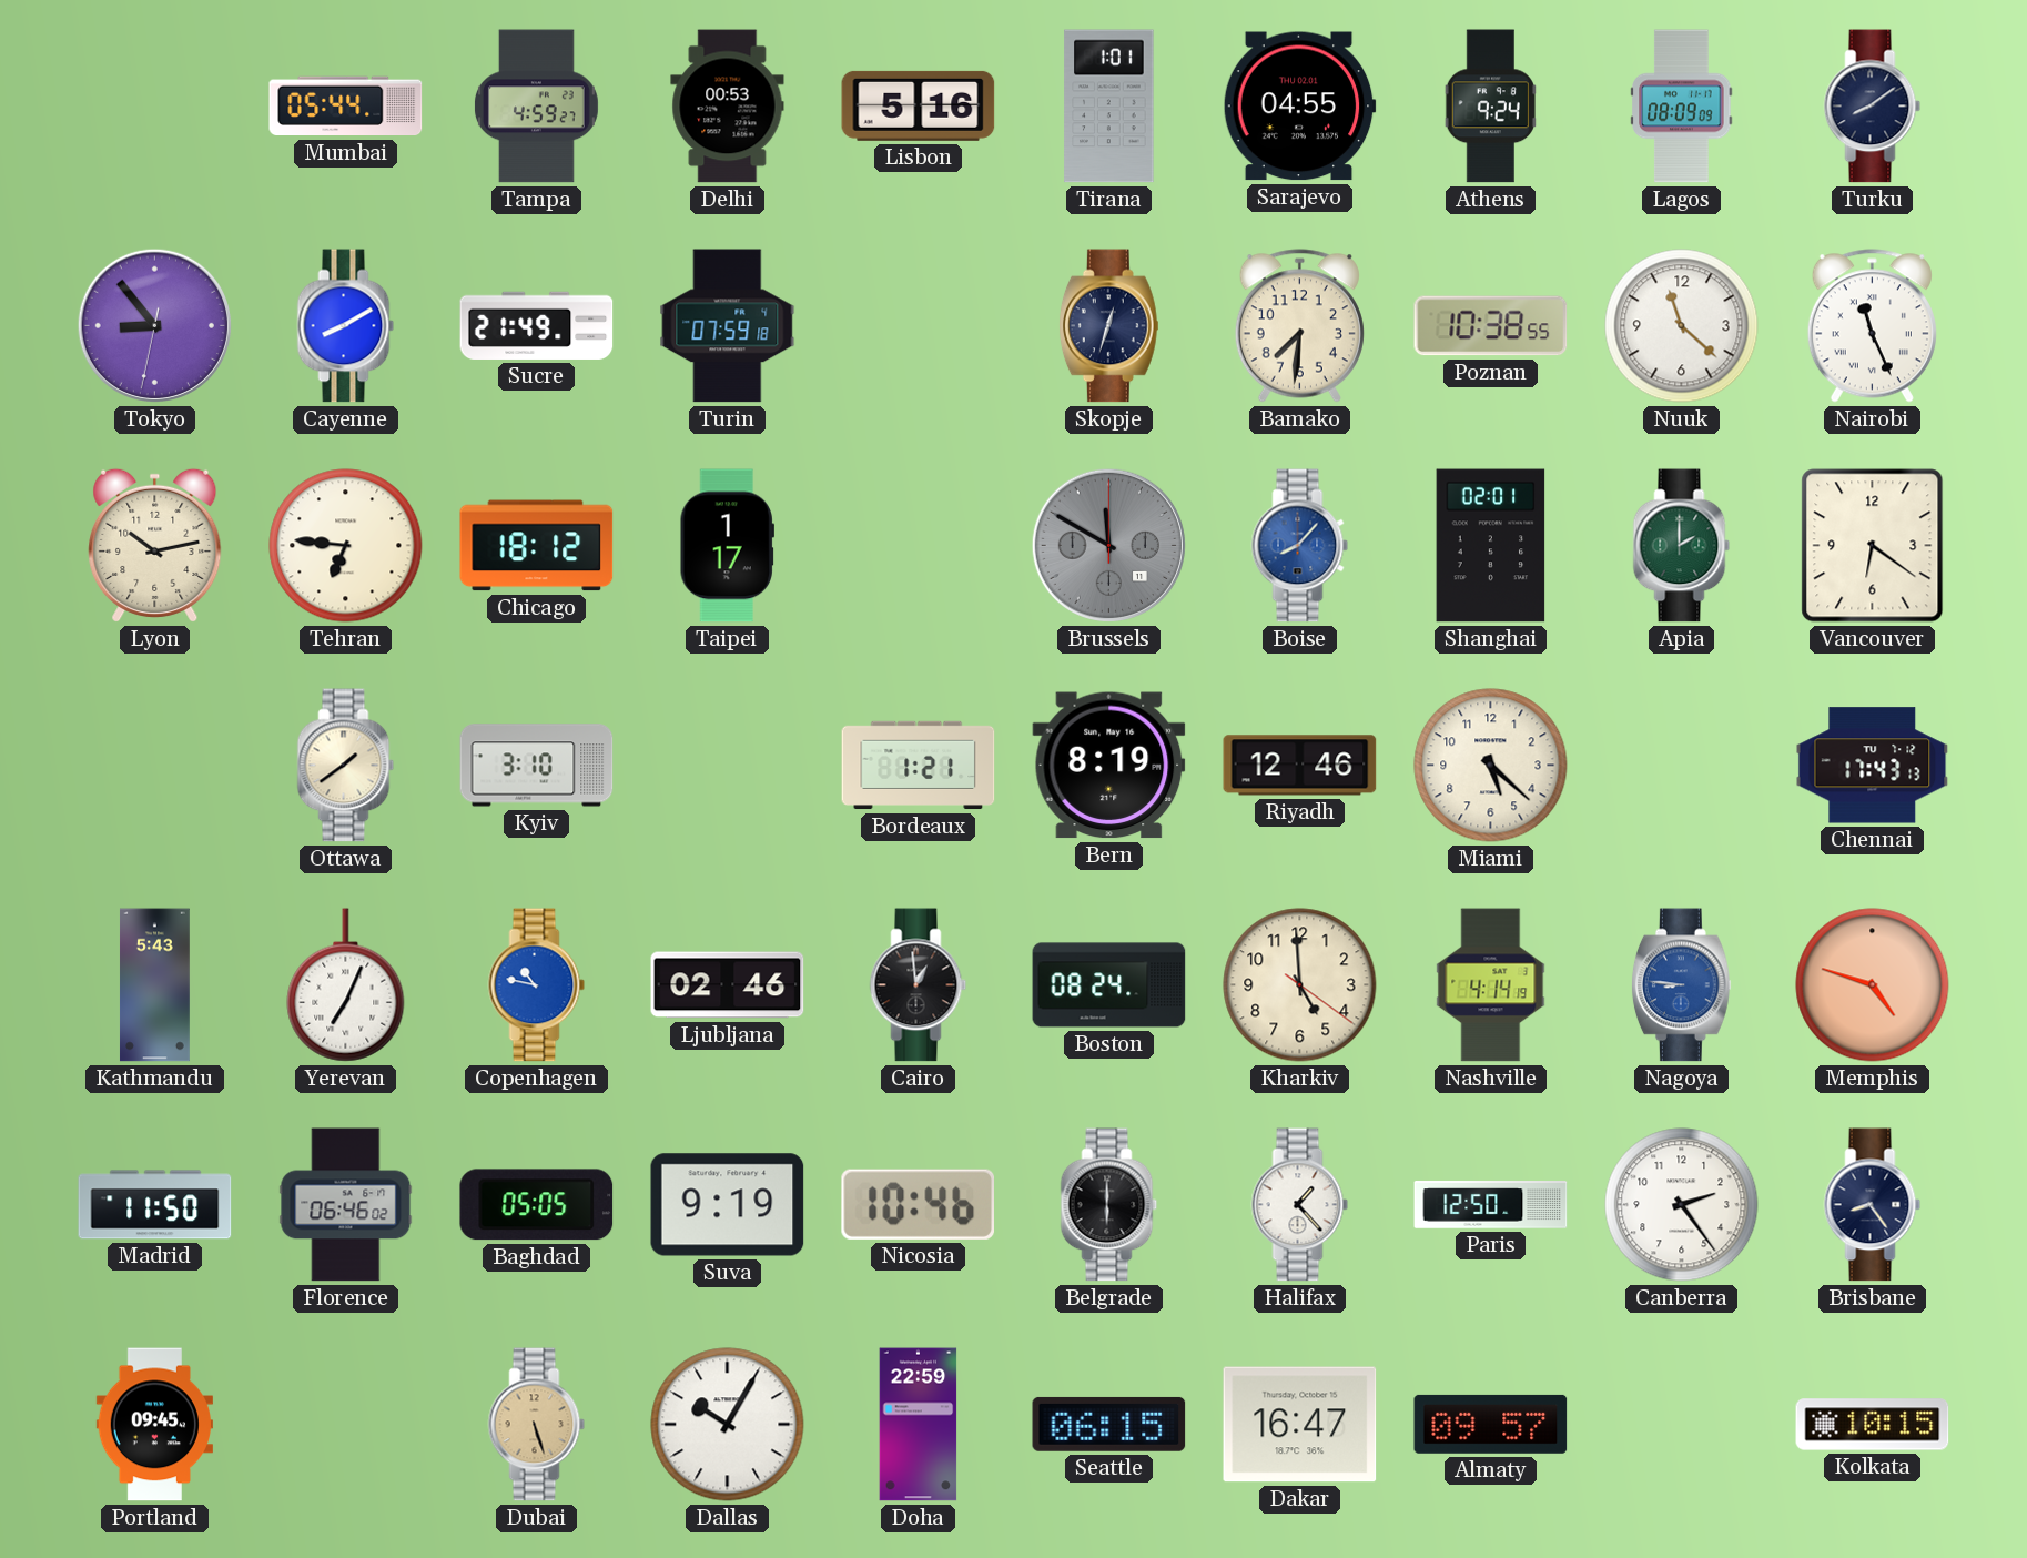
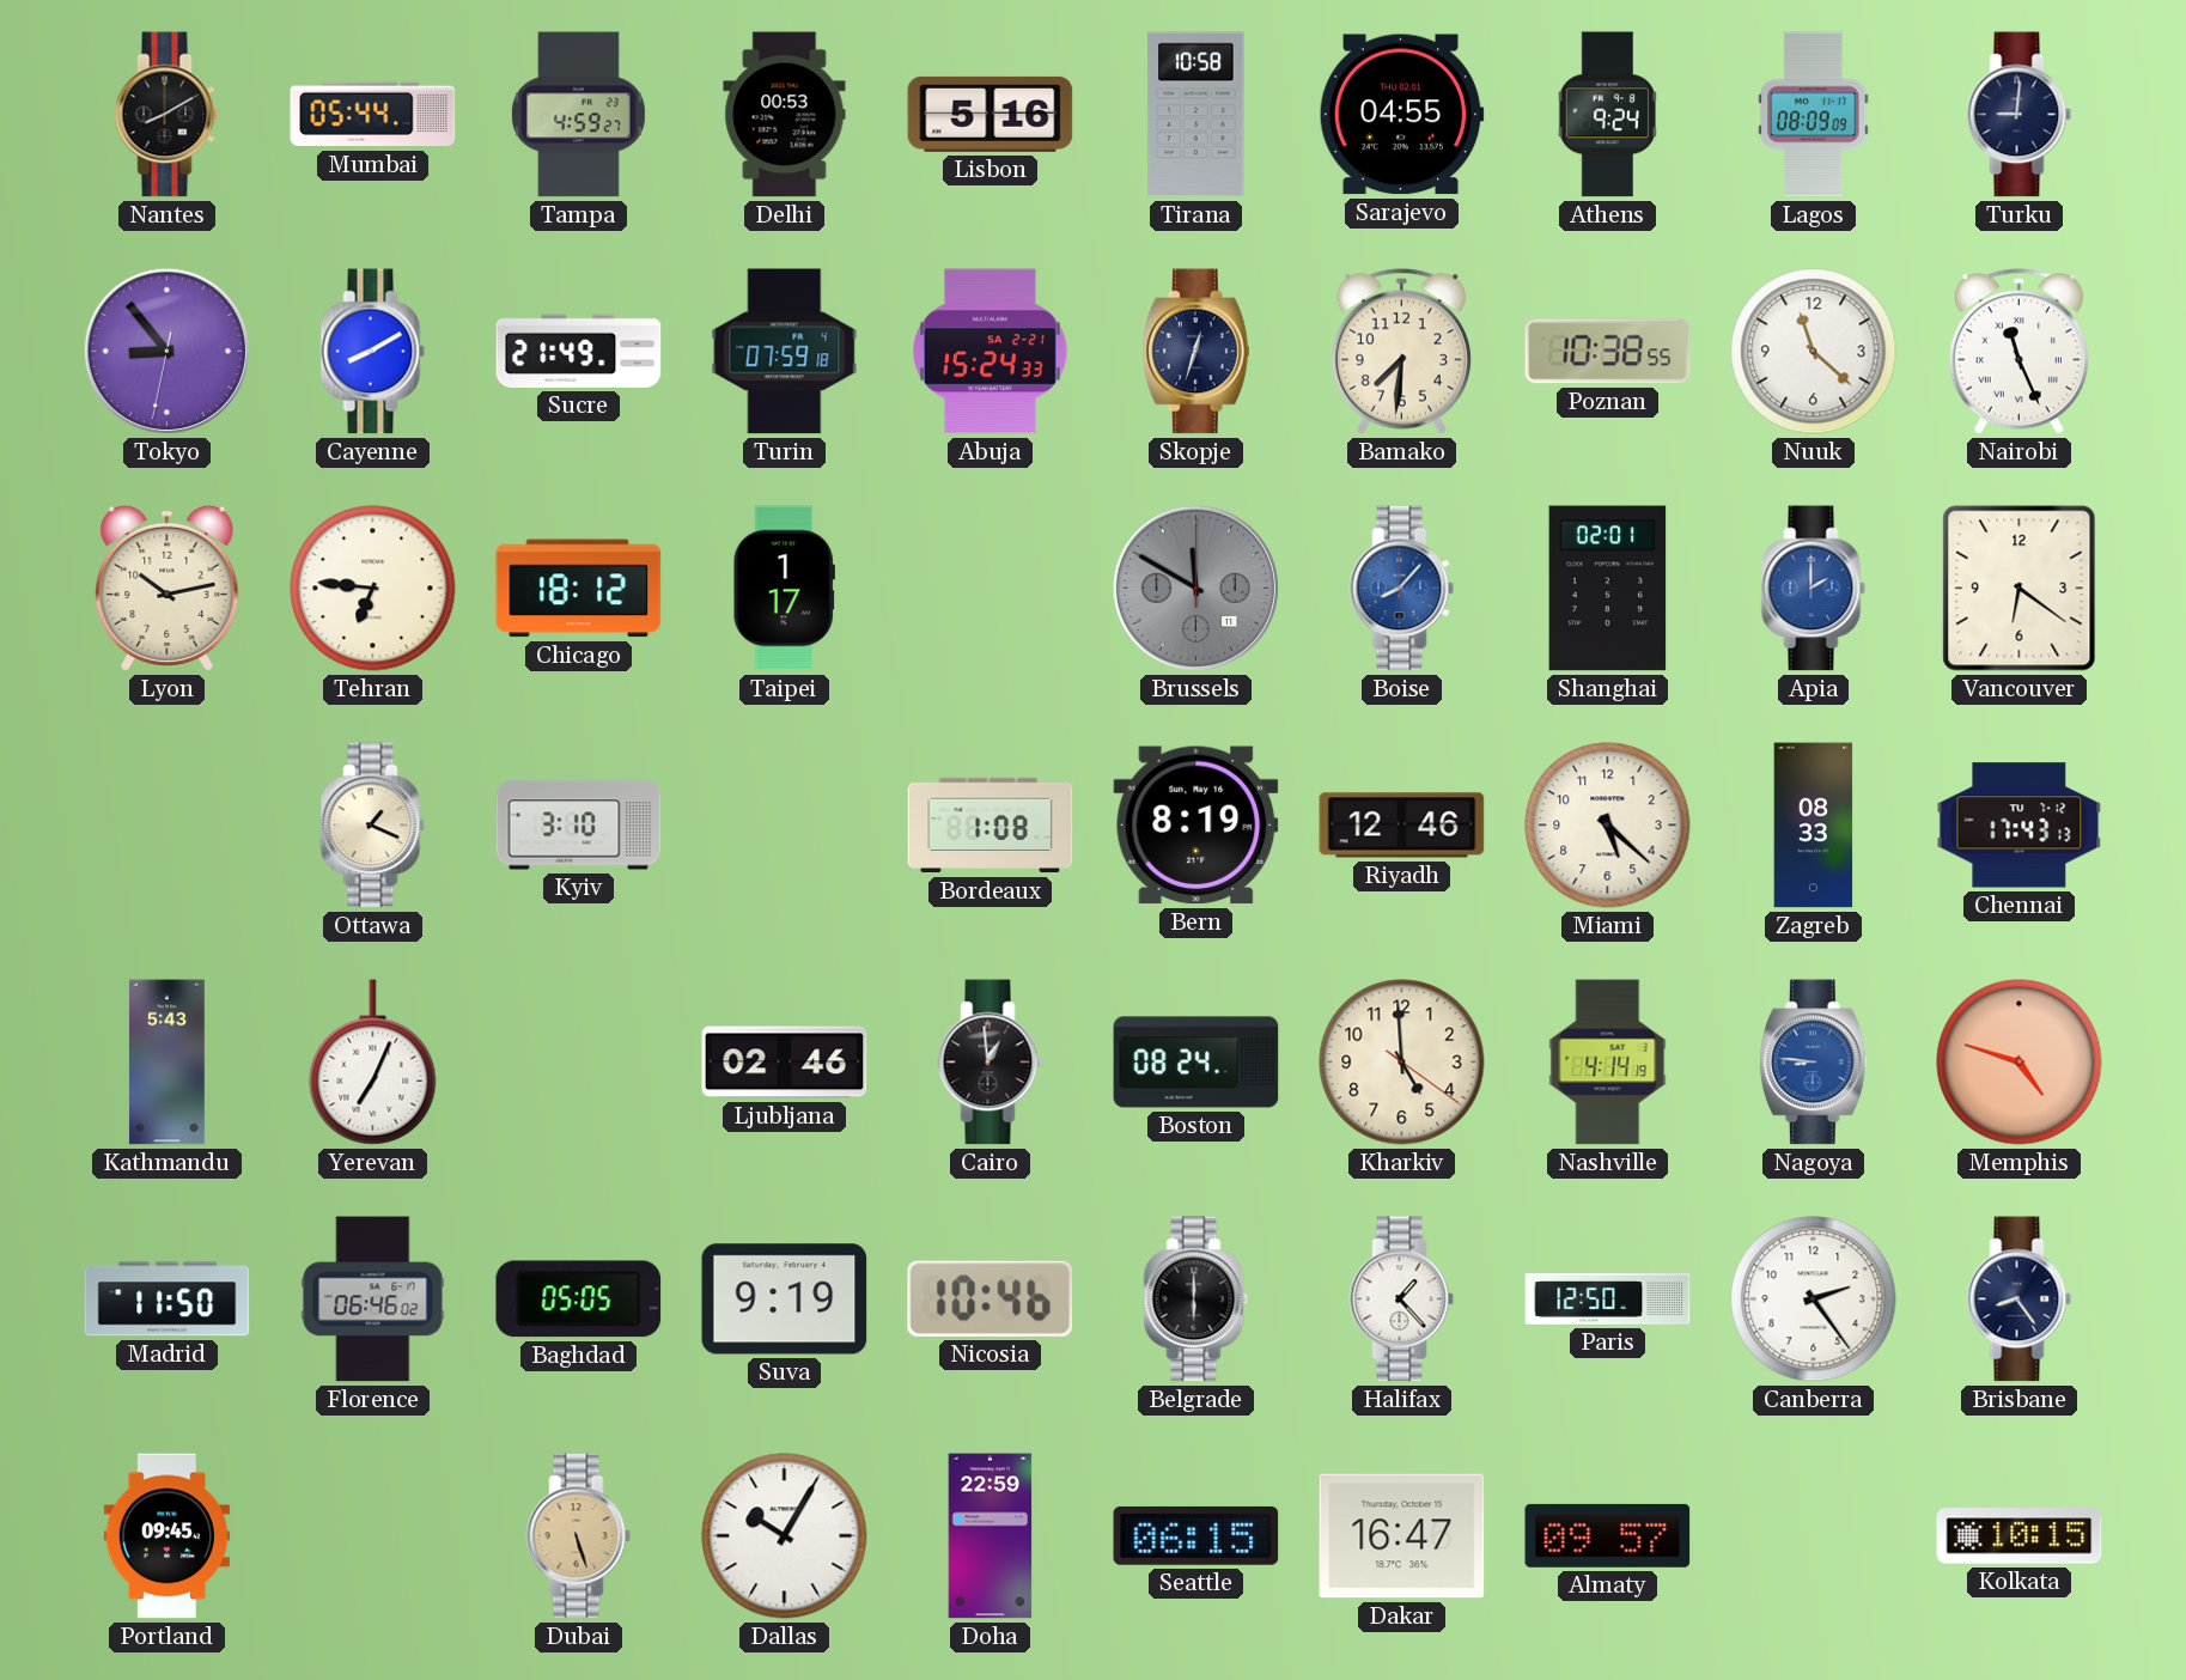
Nantes: none -> 8:10 (168, 115)
Tirana: 1:01 -> 10:58 (1196, 115)
Turku: 8:09 -> 9:01 (2020, 115)
Abuja: none -> 15:24 (991, 352)
Apia dial: green -> blue (1814, 589)
Ottawa: 1:39 -> 1:19 (373, 826)
Bordeaux: 1:21 -> 1:08 (991, 826)
Zagreb: none -> 08:33 (1814, 826)
Copenhagen: 10:47 -> none (537, 985)
